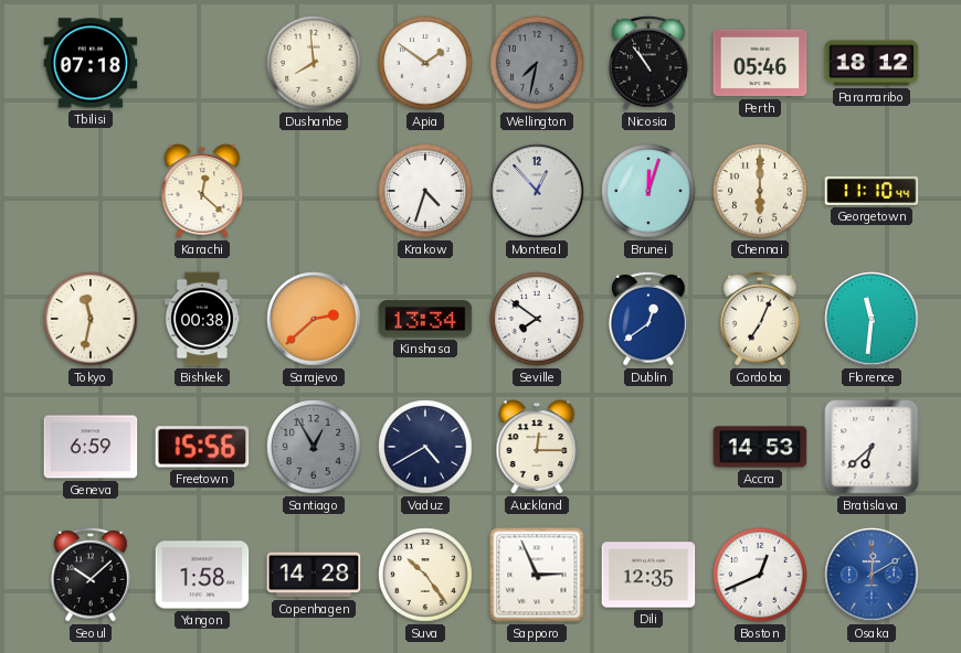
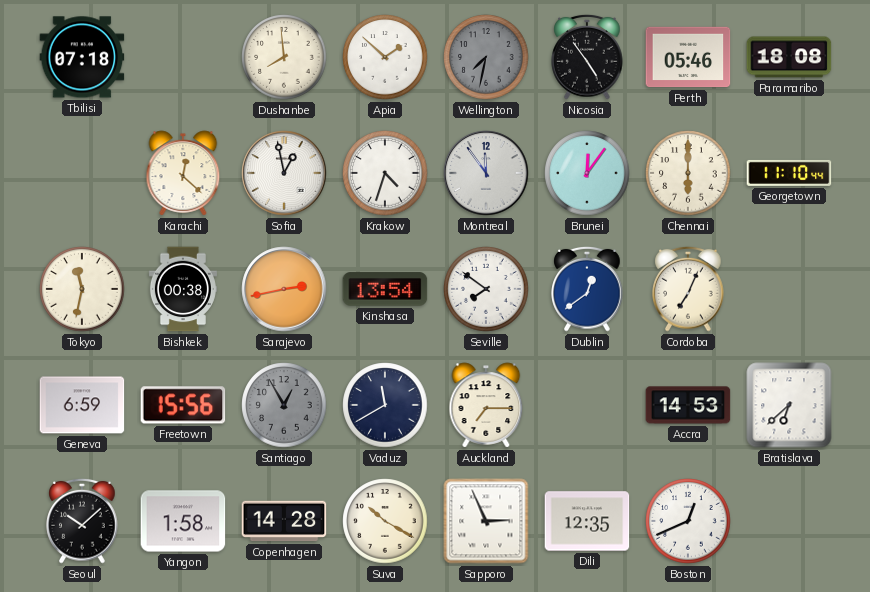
Apia: 1:51 -> 1:52 (385, 57)
Nicosia: 10:54 -> 4:54 (587, 57)
Paramaribo: 18:12 -> 18:08 (789, 57)
Sofia: none -> 12:58 (284, 173)
Montreal: 12:53 -> 11:54 (486, 173)
Brunei: 12:03 -> 12:06 (587, 173)
Sarajevo: 2:38 -> 2:43 (284, 289)
Kinshasa: 13:34 -> 13:54 (385, 289)
Florence: 11:31 -> none (872, 319)
Vaduz: 4:40 -> 11:40 (385, 405)
Auckland: 12:15 -> 7:15 (486, 405)
Suva: 10:24 -> 10:20 (385, 521)
Osaka: 12:10 -> none (872, 575)
